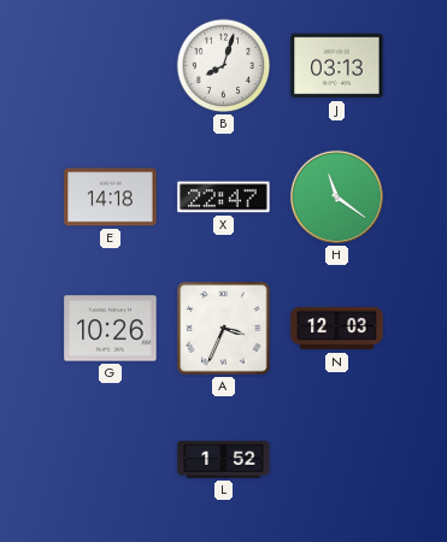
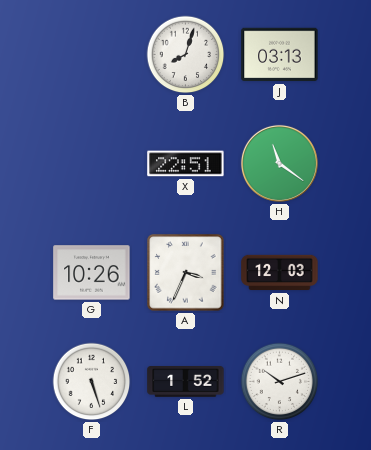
E: 14:18 -> none (111, 198)
X: 22:47 -> 22:51 (186, 164)
F: none -> 5:27 (92, 382)
R: none -> 10:12 (280, 382)
